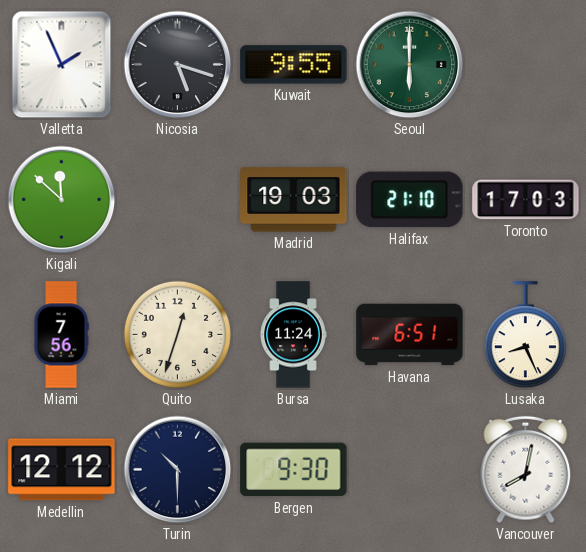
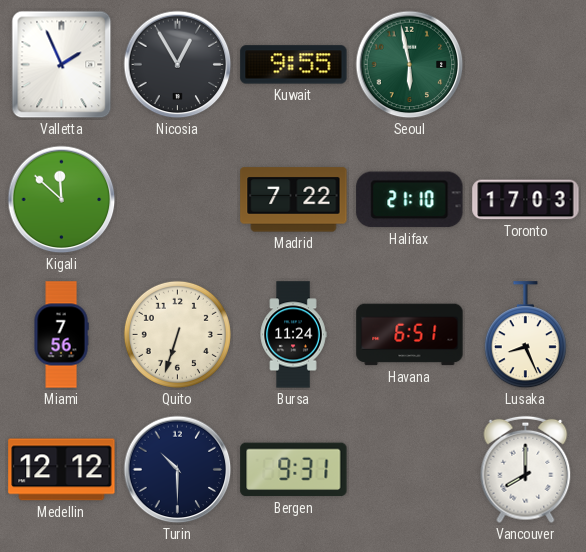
Nicosia: 5:18 -> 12:55 (178, 65)
Seoul: 6:00 -> 5:58 (410, 65)
Madrid: 19:03 -> 7:22 (294, 200)
Quito: 12:33 -> 6:33 (177, 334)
Bergen: 9:30 -> 9:31 (294, 470)
Vancouver: 8:02 -> 8:00 (526, 470)
